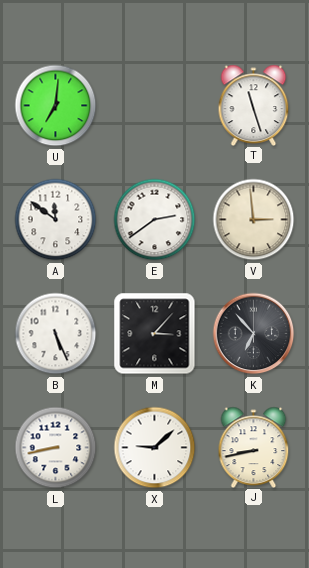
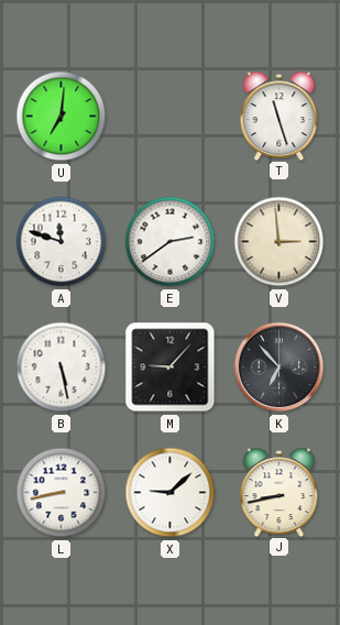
A: 11:51 -> 11:48 (62, 242)
B: 5:26 -> 5:28 (62, 368)
M: 3:07 -> 9:07 (171, 368)
